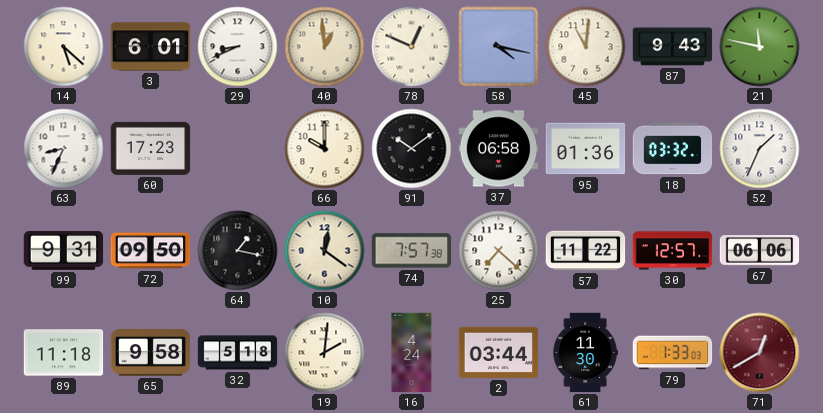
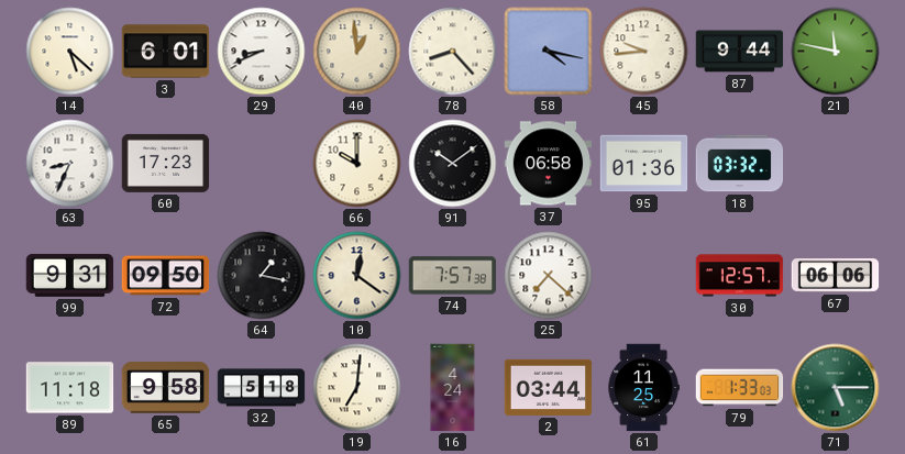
78: 12:49 -> 8:23 (453, 52)
45: 11:01 -> 9:44 (644, 52)
87: 9:43 -> 9:44 (740, 52)
52: 1:34 -> none (760, 149)
57: 11:22 -> none (586, 251)
19: 2:01 -> 7:01 (357, 388)
61: 11:30 -> 11:25 (643, 388)
71: 12:40 -> 5:15 (836, 388)
71 dial: burgundy -> green (836, 388)
